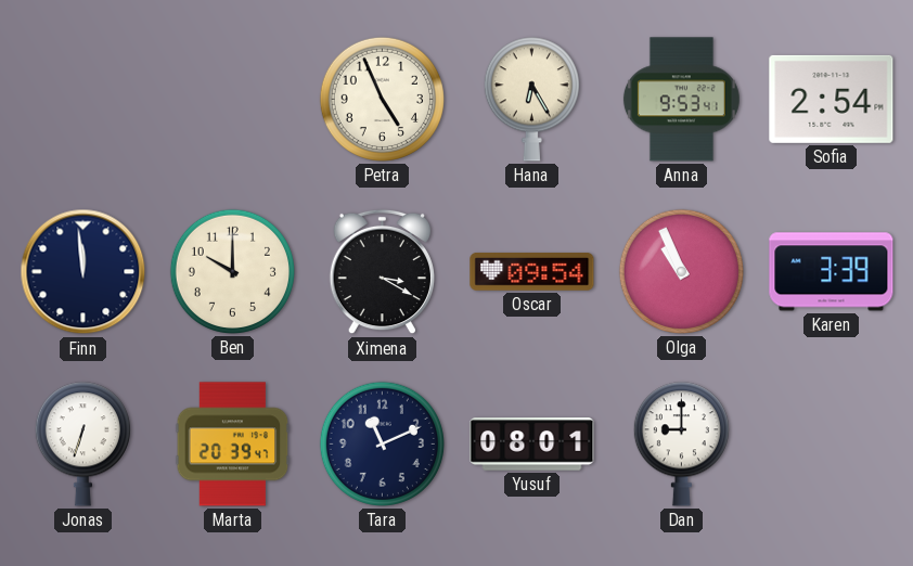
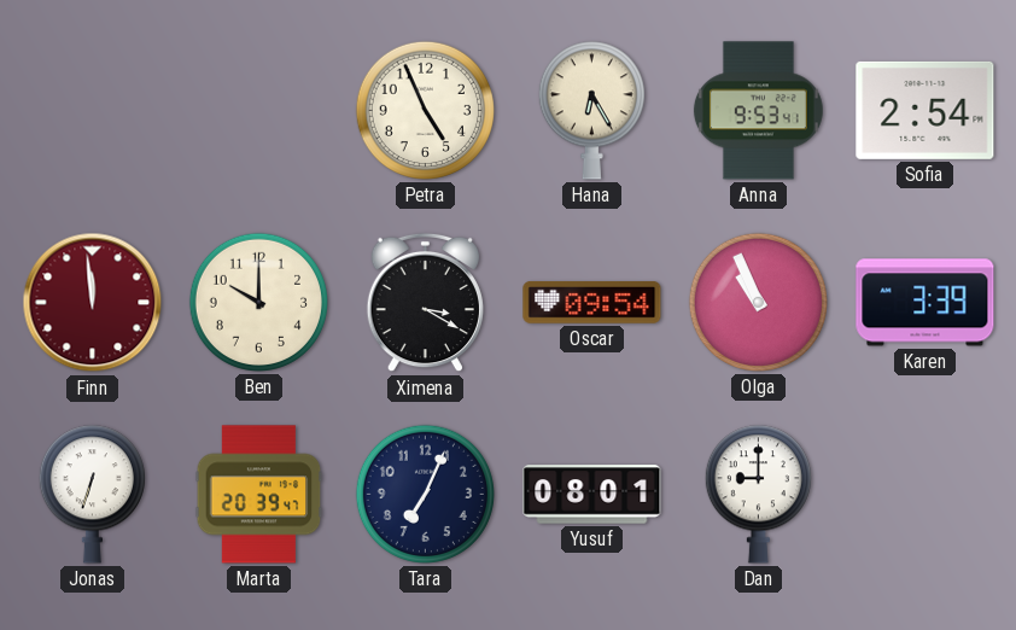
Finn dial: navy -> burgundy (93, 303)
Tara: 11:11 -> 7:04 (425, 494)
